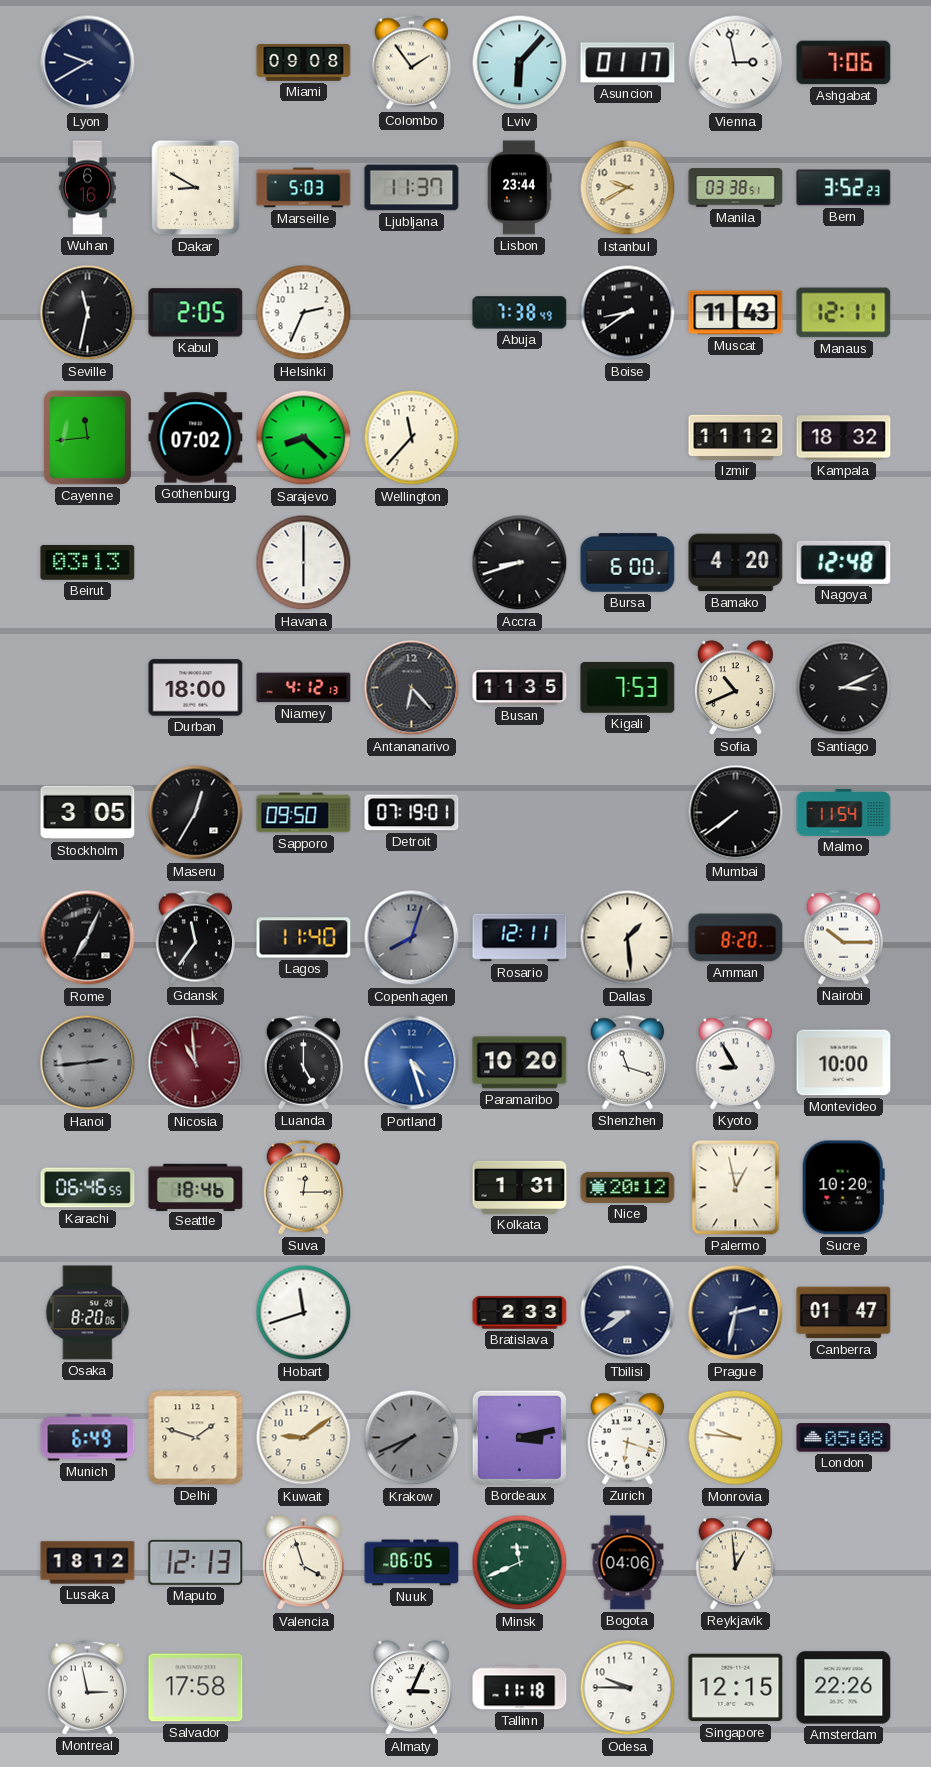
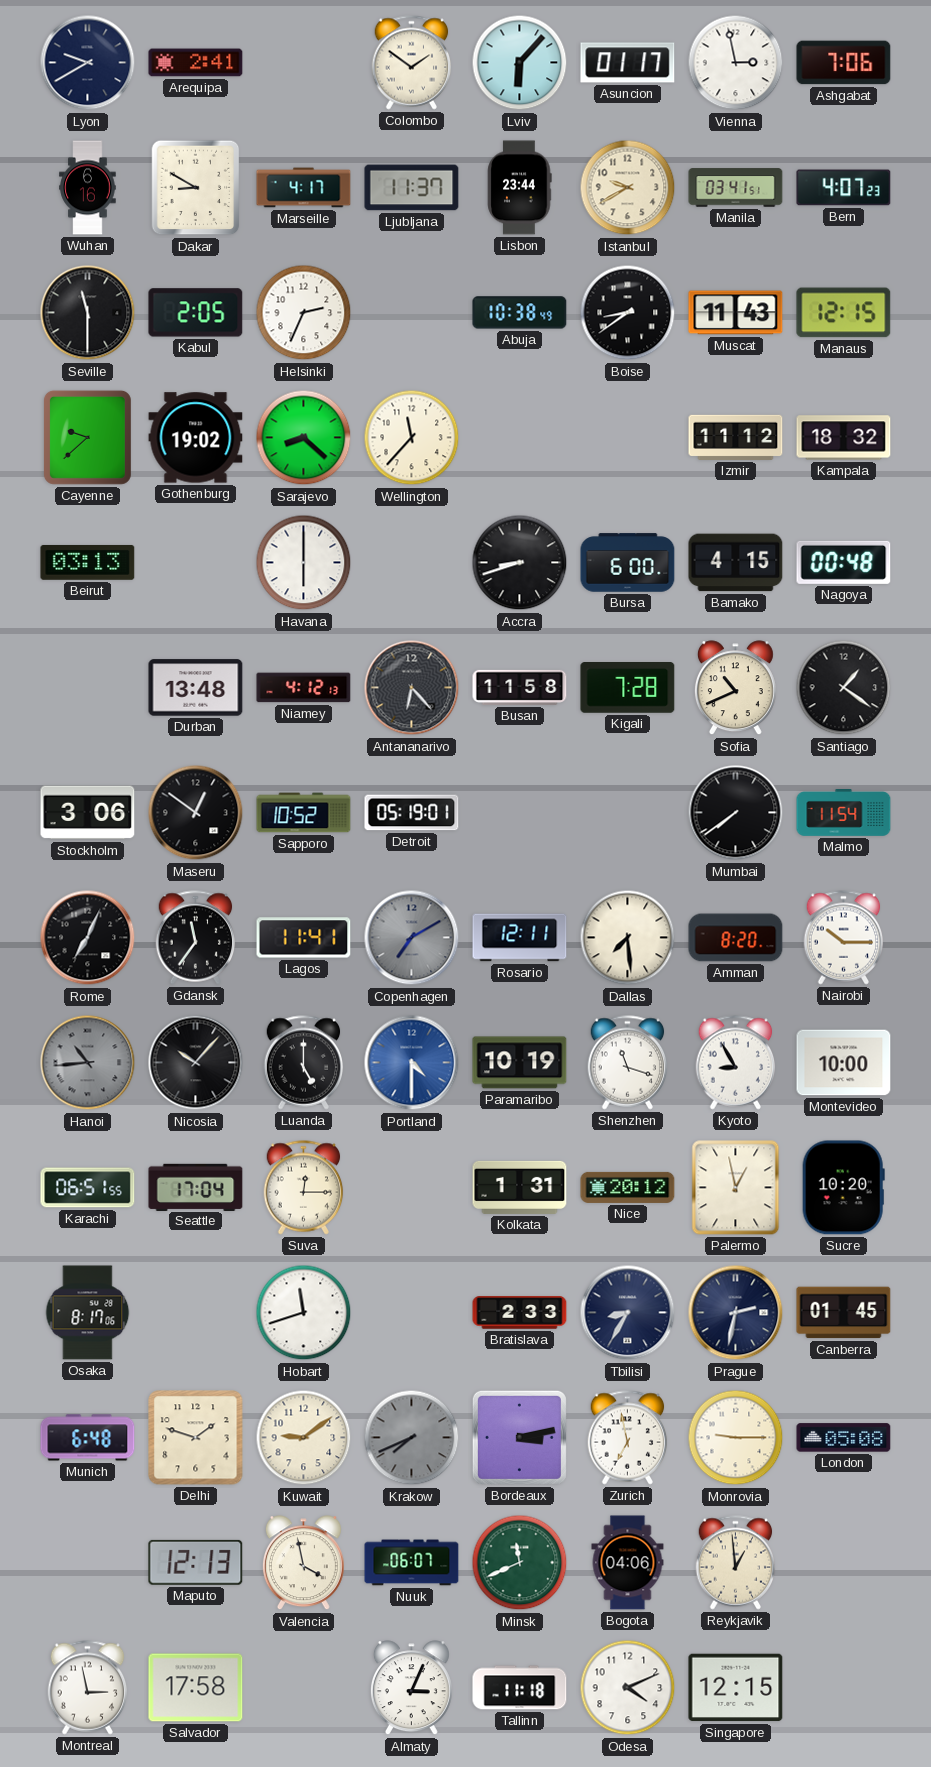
Arequipa: none -> 2:41 (196, 63)
Miami: 09:08 -> none (304, 63)
Colombo: 1:54 -> 1:51 (412, 63)
Marseille: 5:03 -> 4:17 (304, 188)
Manila: 03:38 -> 03:41 (736, 188)
Bern: 3:52 -> 4:07 (844, 188)
Seville: 11:32 -> 11:30 (88, 313)
Abuja: 7:38 -> 10:38 (520, 313)
Manaus: 12:11 -> 12:15 (844, 313)
Cayenne: 11:44 -> 9:38 (87, 437)
Gothenburg: 07:02 -> 19:02 (196, 438)
Bamako: 4:20 -> 4:15 (736, 563)
Nagoya: 12:48 -> 00:48 (844, 562)
Durban: 18:00 -> 13:48 (196, 688)
Busan: 11:35 -> 11:58 (520, 687)
Kigali: 7:53 -> 7:28 (628, 688)
Santiago: 3:11 -> 1:21 (844, 688)
Stockholm: 3:05 -> 3:06 (88, 813)
Maseru: 12:35 -> 12:51 (196, 813)
Sapporo: 09:50 -> 10:52 (304, 813)
Detroit: 07:19 -> 05:19 (412, 813)
Lagos: 11:40 -> 11:41 (304, 938)
Copenhagen: 8:03 -> 7:10 (412, 938)
Dallas: 1:29 -> 7:29 (628, 938)
Hanoi: 2:44 -> 10:44 (88, 1063)
Nicosia: 10:59 -> 10:07 (196, 1063)
Nicosia dial: burgundy -> black (196, 1063)
Portland: 4:27 -> 4:30 (412, 1063)
Paramaribo: 10:20 -> 10:19 (520, 1063)
Karachi: 06:46 -> 06:51 (88, 1188)
Seattle: 18:46 -> 17:04 (196, 1187)
Osaka: 8:20 -> 8:17 (88, 1313)
Tbilisi: 8:39 -> 8:35 (628, 1313)
Canberra: 01:47 -> 01:45 (844, 1313)
Munich: 6:49 -> 6:48 (88, 1438)
Zurich: 6:18 -> 6:58 (628, 1438)
Monrovia: 9:46 -> 9:15 (736, 1438)
Lusaka: 18:12 -> none (88, 1563)
Valencia: 3:57 -> 3:58 (303, 1563)
Nuuk: 06:05 -> 06:07 (412, 1563)
Odesa: 9:45 -> 4:11 (628, 1688)
Amsterdam: 22:26 -> none (844, 1688)
